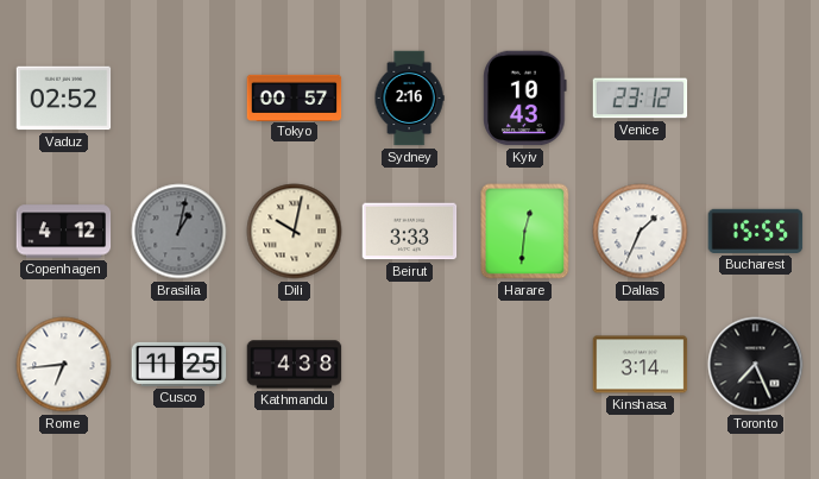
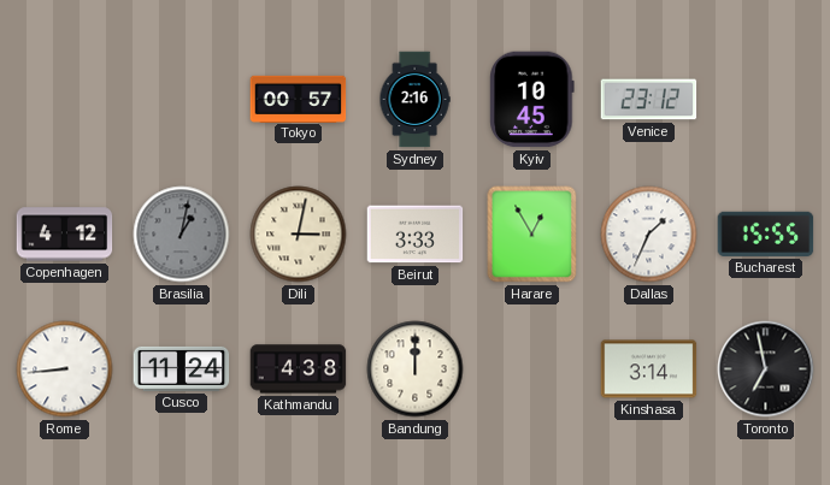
Vaduz: 02:52 -> none (64, 99)
Kyiv: 10:43 -> 10:45 (532, 100)
Dili: 10:02 -> 3:02 (299, 235)
Harare: 12:31 -> 12:55 (532, 235)
Rome: 6:44 -> 8:44 (65, 369)
Cusco: 11:25 -> 11:24 (182, 368)
Bandung: none -> 12:00 (416, 369)
Toronto: 7:26 -> 6:58 (766, 369)
